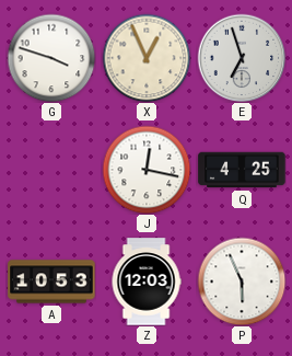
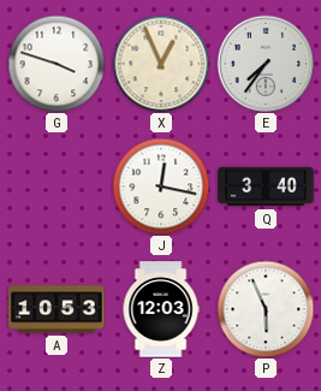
E: 6:57 -> 7:36 (266, 64)
Q: 4:25 -> 3:40 (266, 186)
